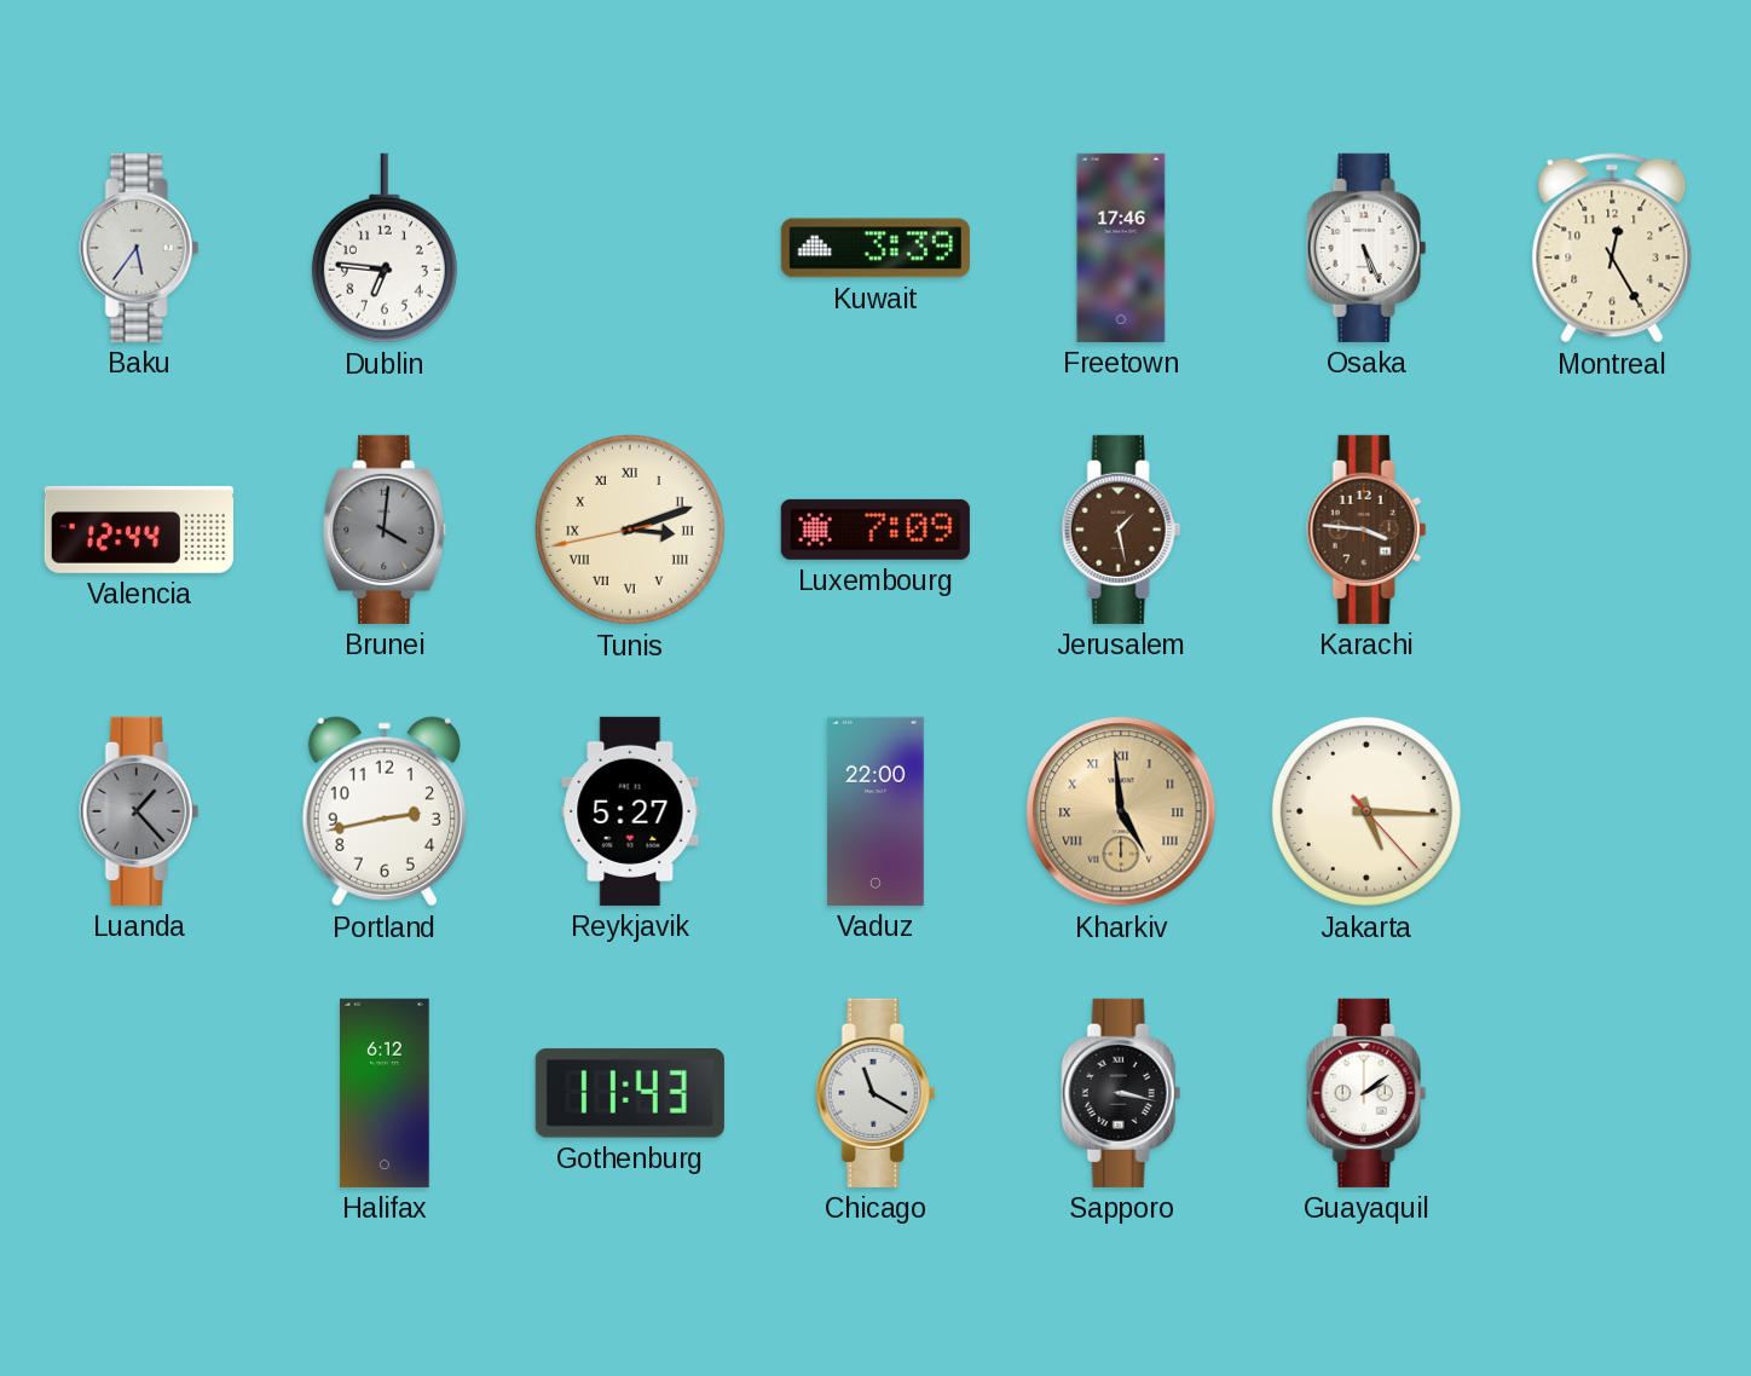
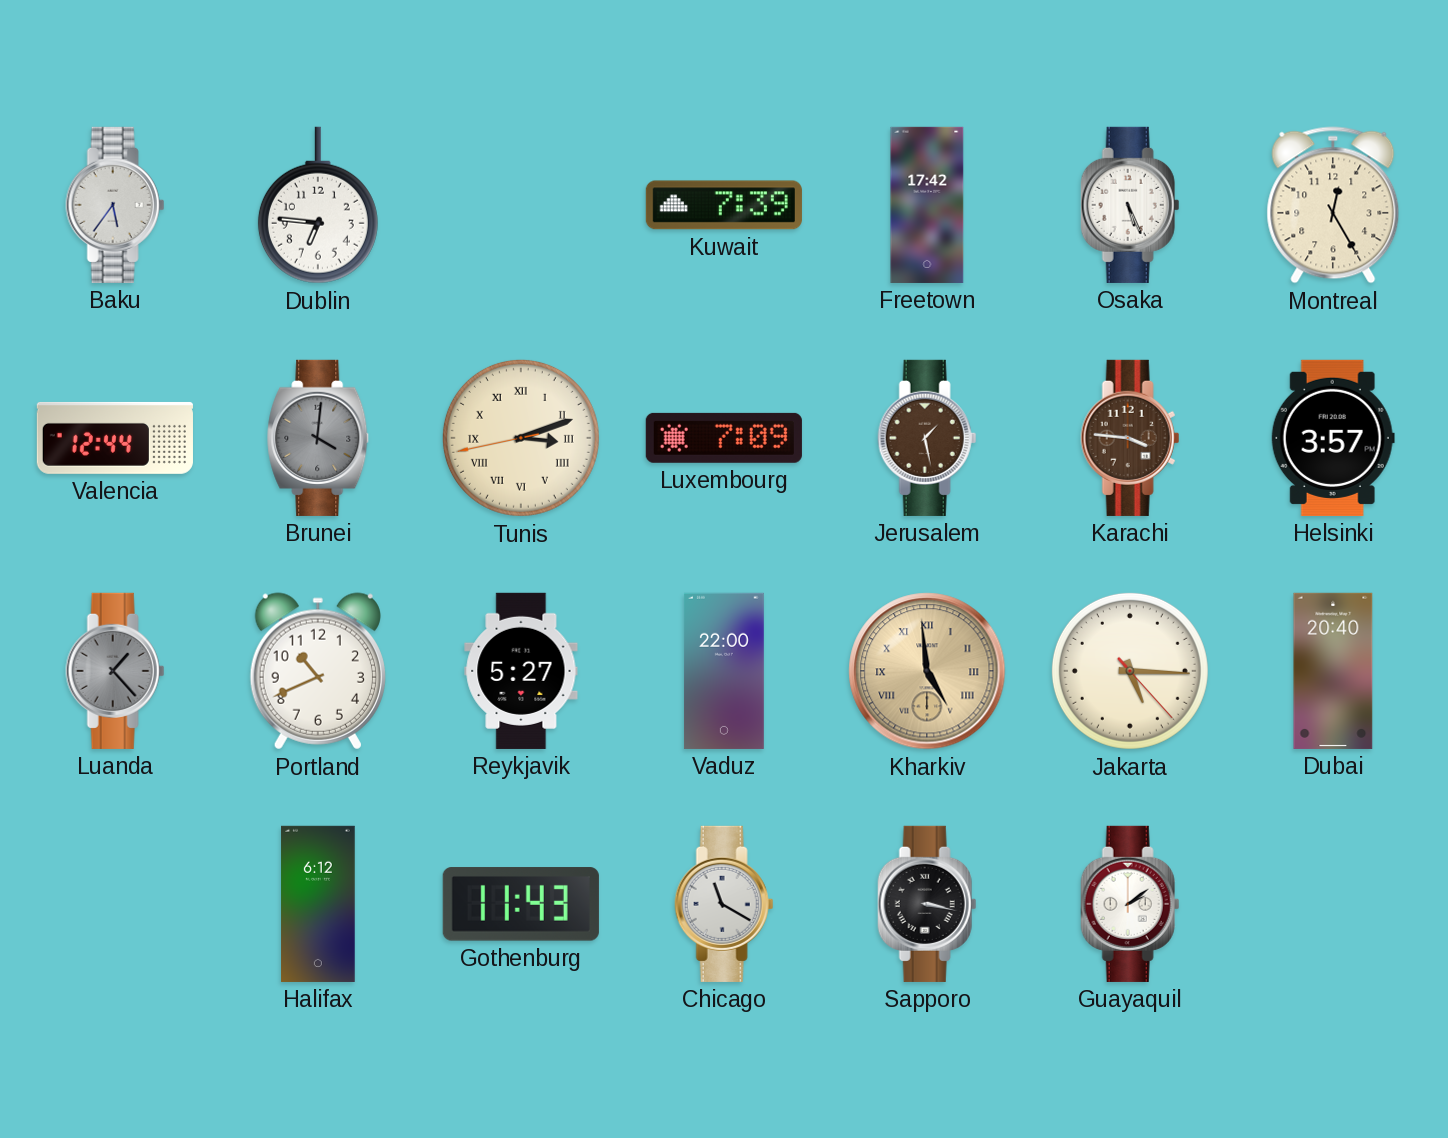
Kuwait: 3:39 -> 7:39 (724, 205)
Freetown: 17:46 -> 17:42 (927, 205)
Helsinki: none -> 3:57 (1333, 438)
Portland: 2:43 -> 10:41 (318, 671)
Dubai: none -> 20:40 (1333, 671)
